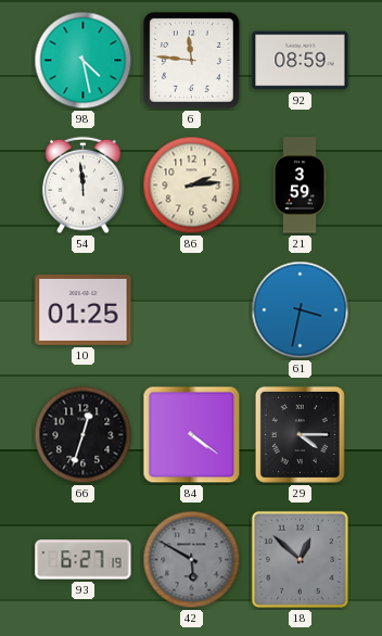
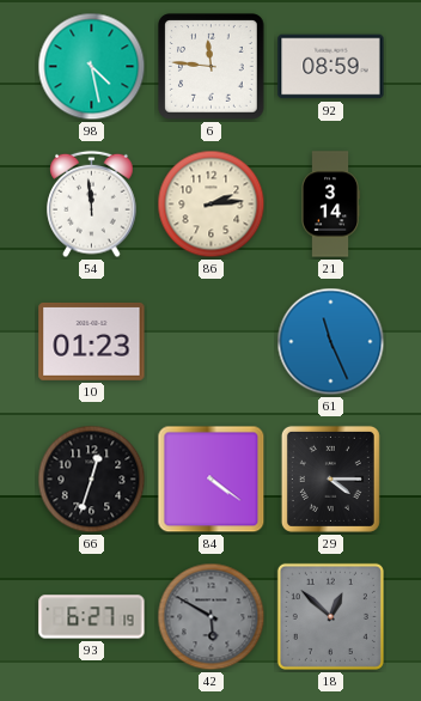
21: 3:59 -> 3:14 (331, 205)
10: 01:25 -> 01:23 (92, 341)
61: 3:32 -> 11:26 (331, 342)
